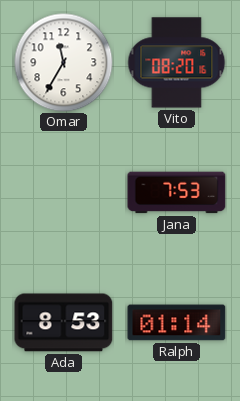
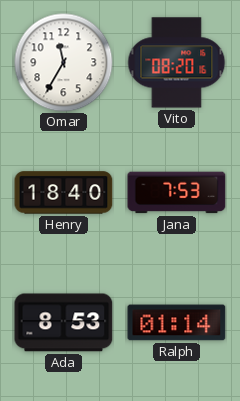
Henry: none -> 18:40 (64, 193)
